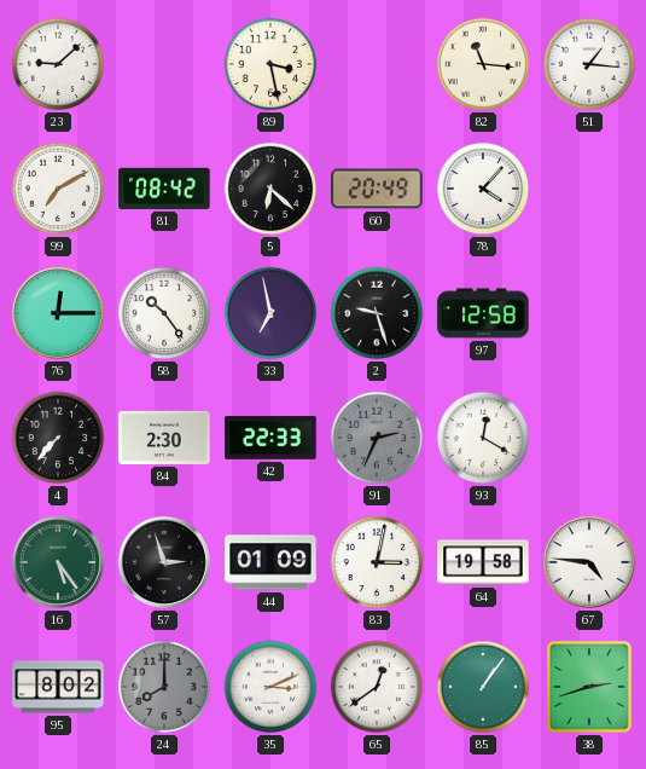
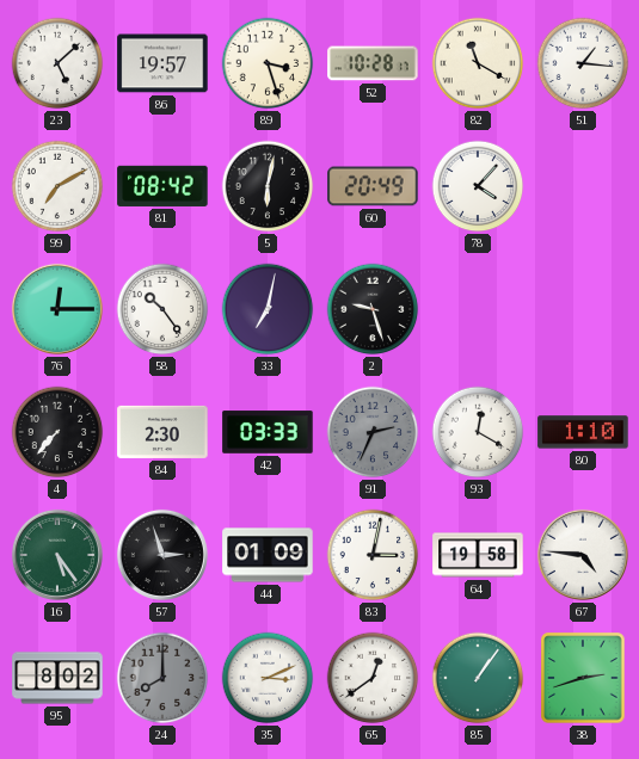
23: 9:08 -> 5:08 (57, 63)
86: none -> 19:57 (162, 63)
89: 3:28 -> 3:27 (268, 63)
52: none -> 10:28 (373, 63)
82: 11:16 -> 11:20 (478, 63)
5: 6:22 -> 6:02 (268, 186)
33: 6:58 -> 7:02 (268, 309)
97: 12:58 -> none (483, 313)
42: 22:33 -> 03:33 (268, 432)
80: none -> 1:10 (583, 432)
